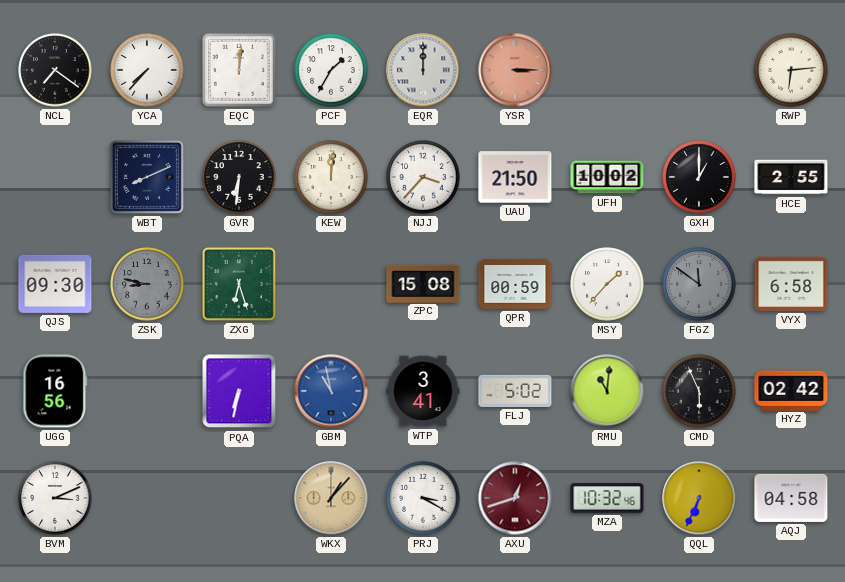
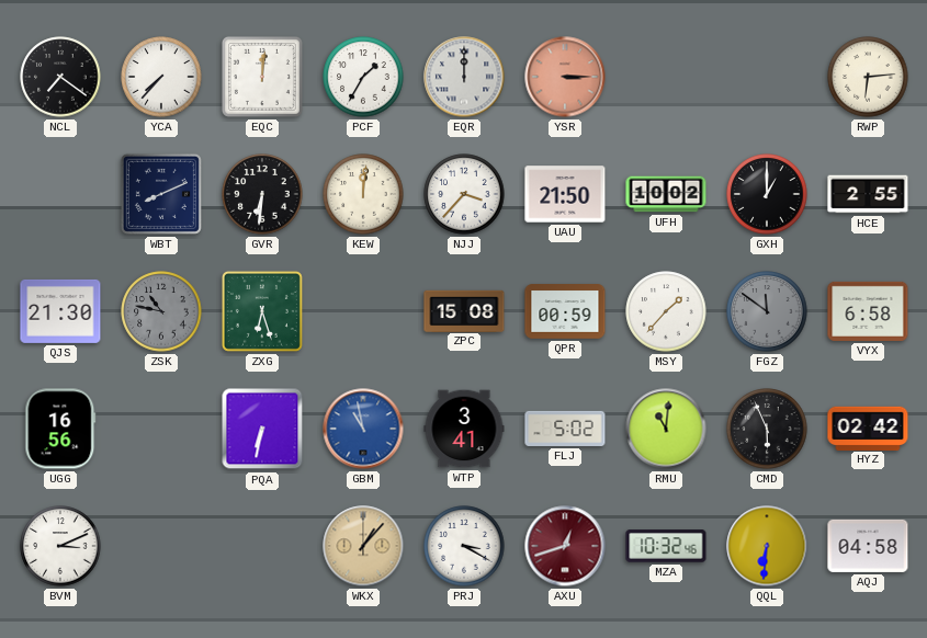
QJS: 09:30 -> 21:30 (60, 311)
ZSK: 8:47 -> 10:47 (161, 311)
QQL: 6:34 -> 6:31 (767, 546)
